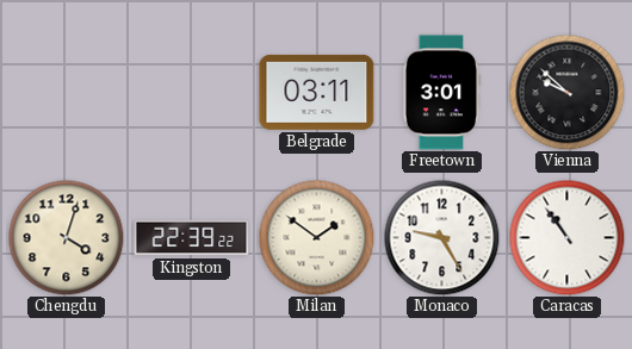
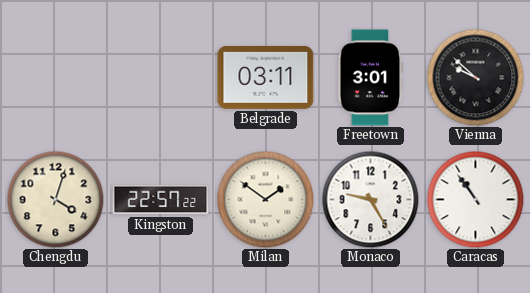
Kingston: 22:39 -> 22:57 (161, 200)
